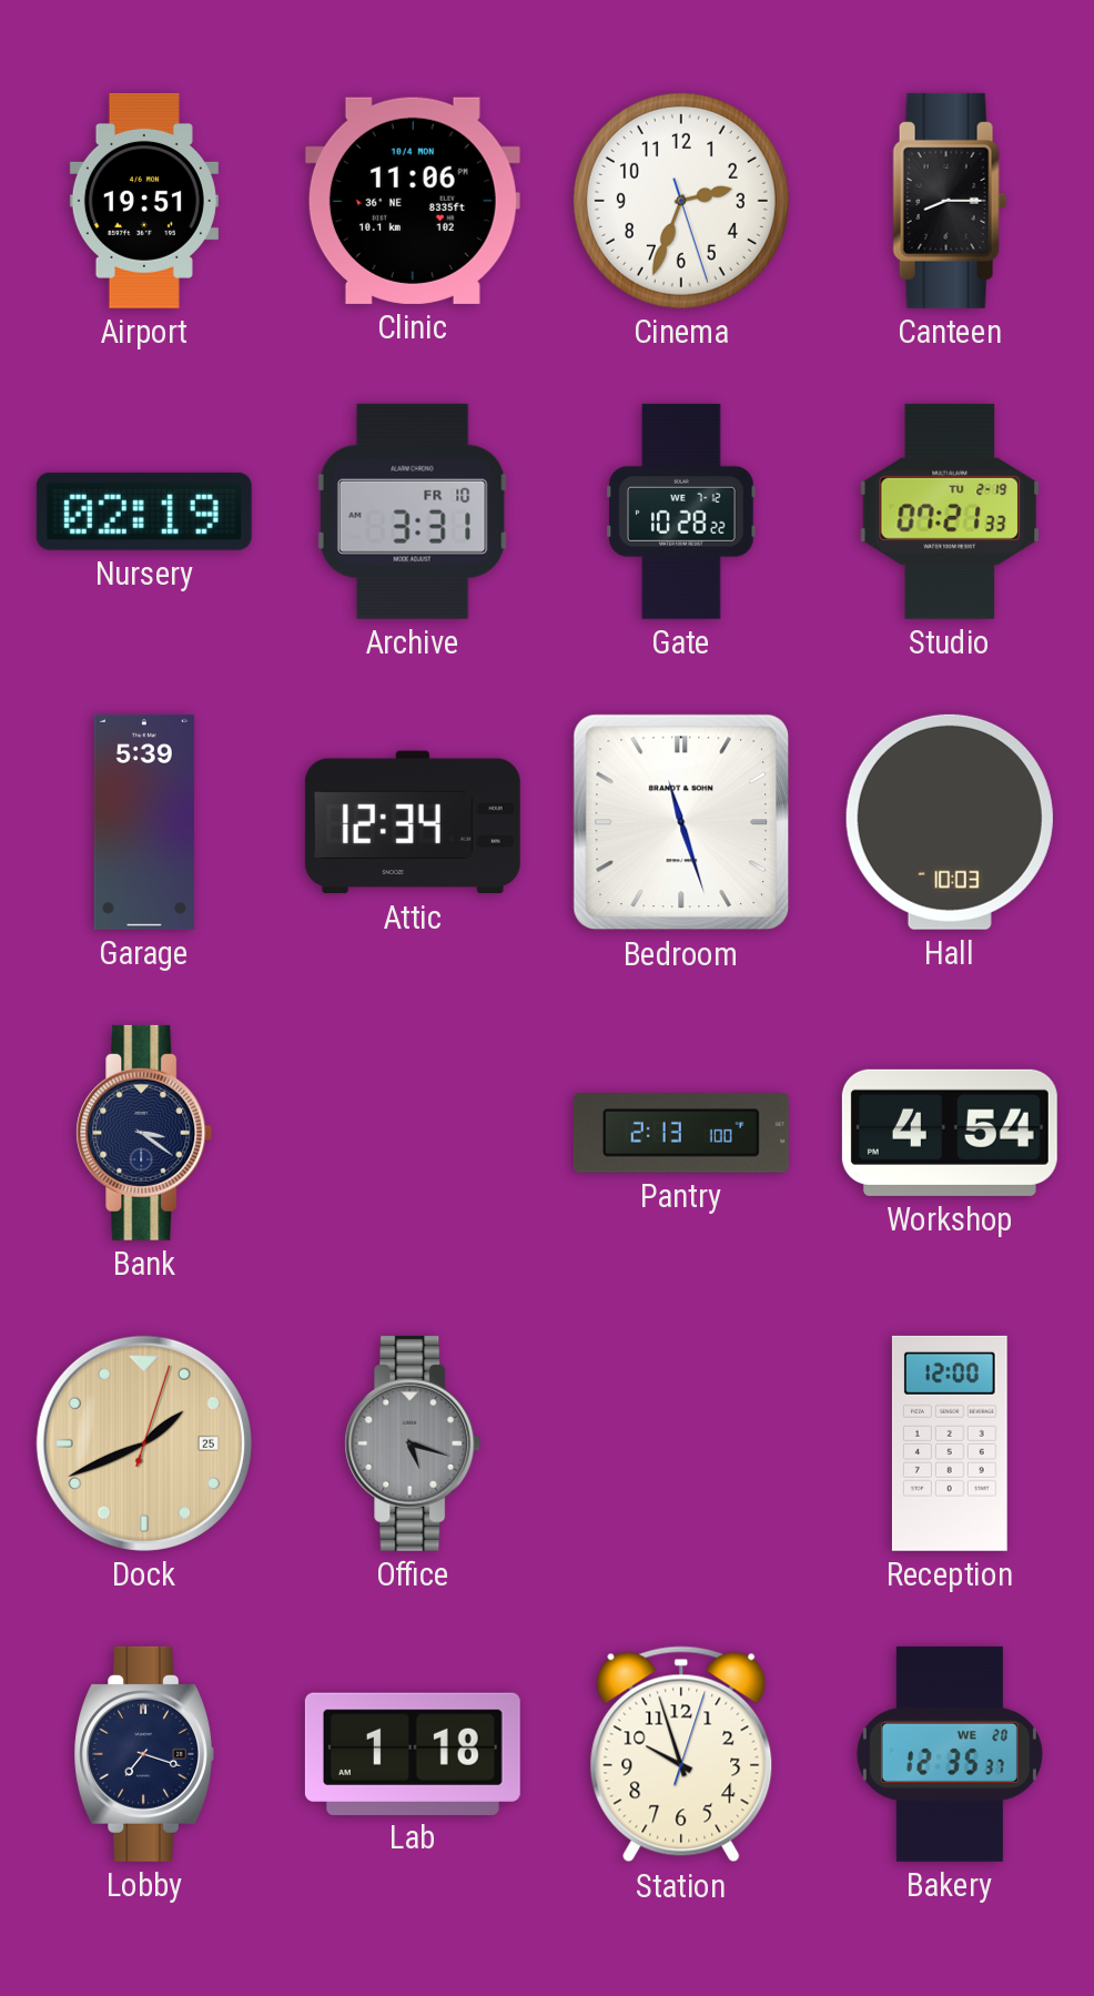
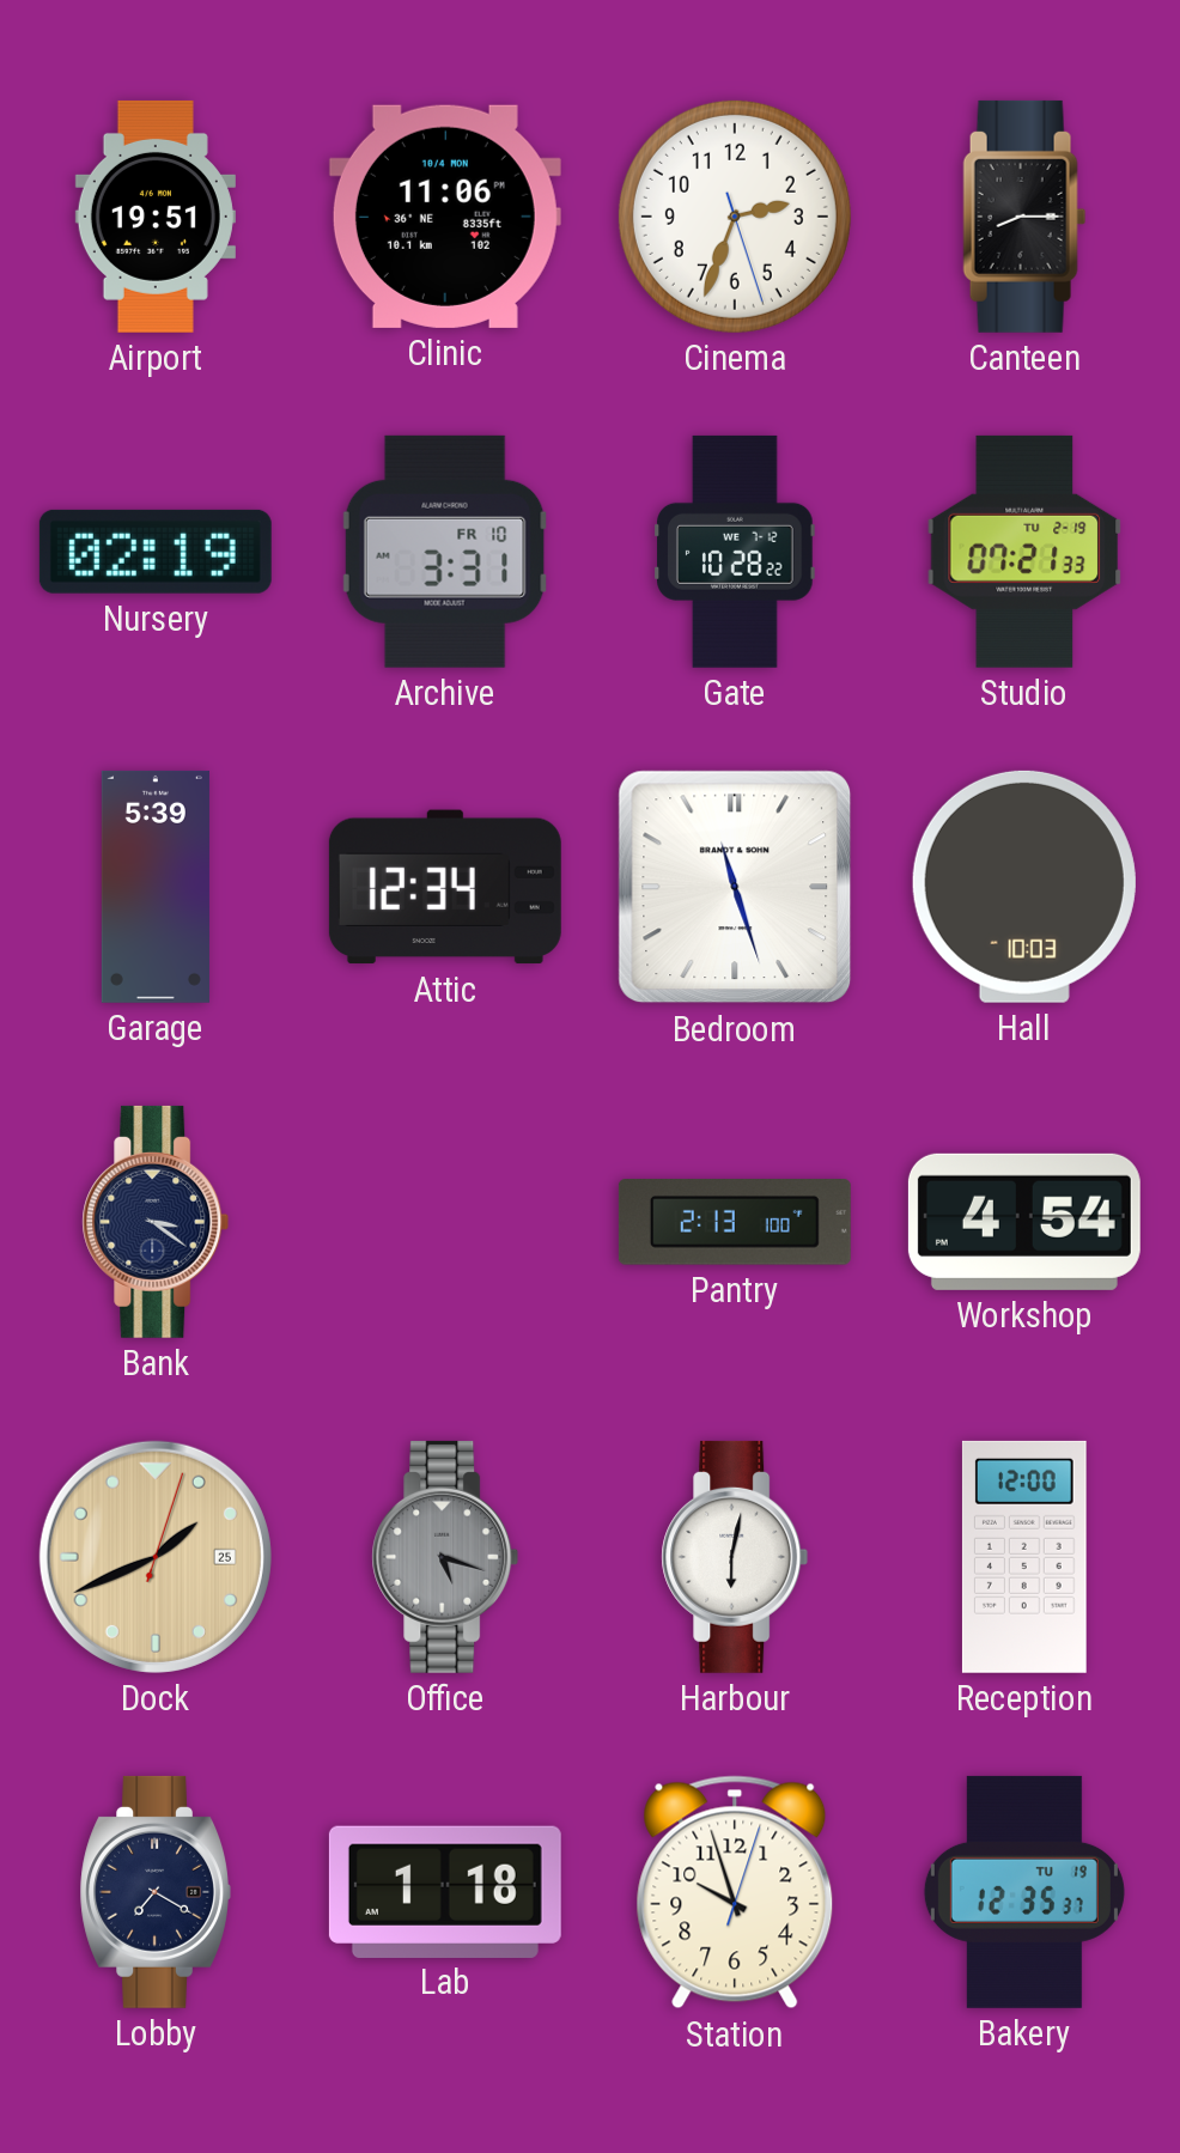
Harbour: none -> 6:02 (735, 1557)
Lobby: 7:18 -> 7:20 (154, 1892)
Bakery date: WE 20 -> TU 19 (1024, 1892)
